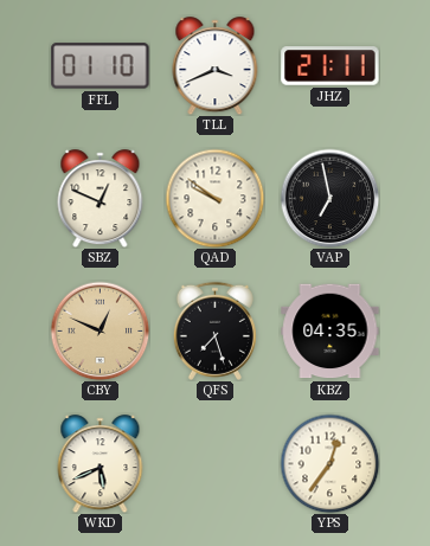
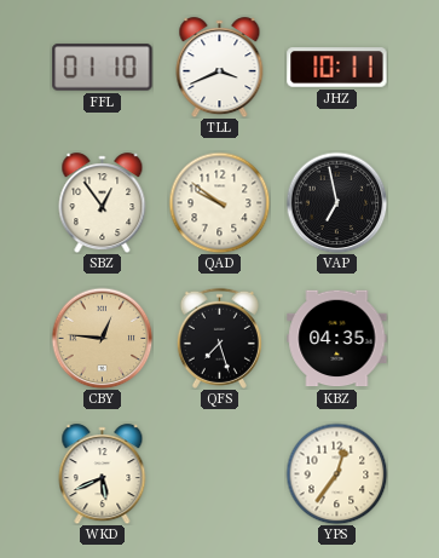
JHZ: 21:11 -> 10:11 (337, 68)
SBZ: 12:49 -> 12:54 (103, 203)
CBY: 12:49 -> 12:46 (102, 338)
